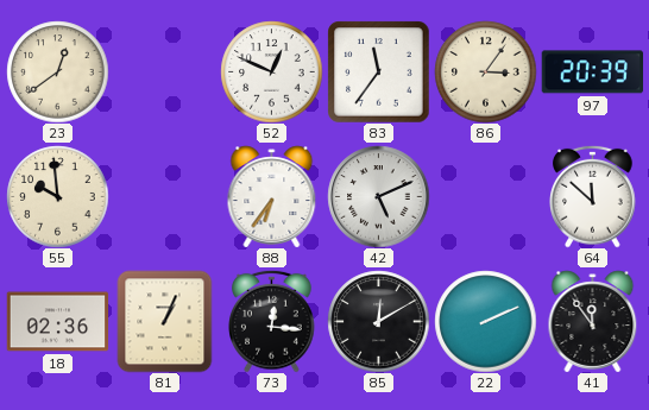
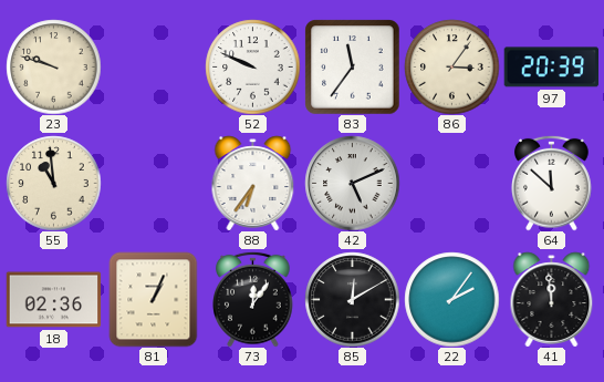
23: 12:39 -> 9:48 (53, 66)
52: 12:49 -> 9:49 (252, 66)
55: 9:59 -> 10:59 (53, 183)
73: 12:16 -> 12:06 (253, 299)
22: 2:11 -> 2:06 (451, 299)
41: 11:54 -> 11:59 (552, 299)
